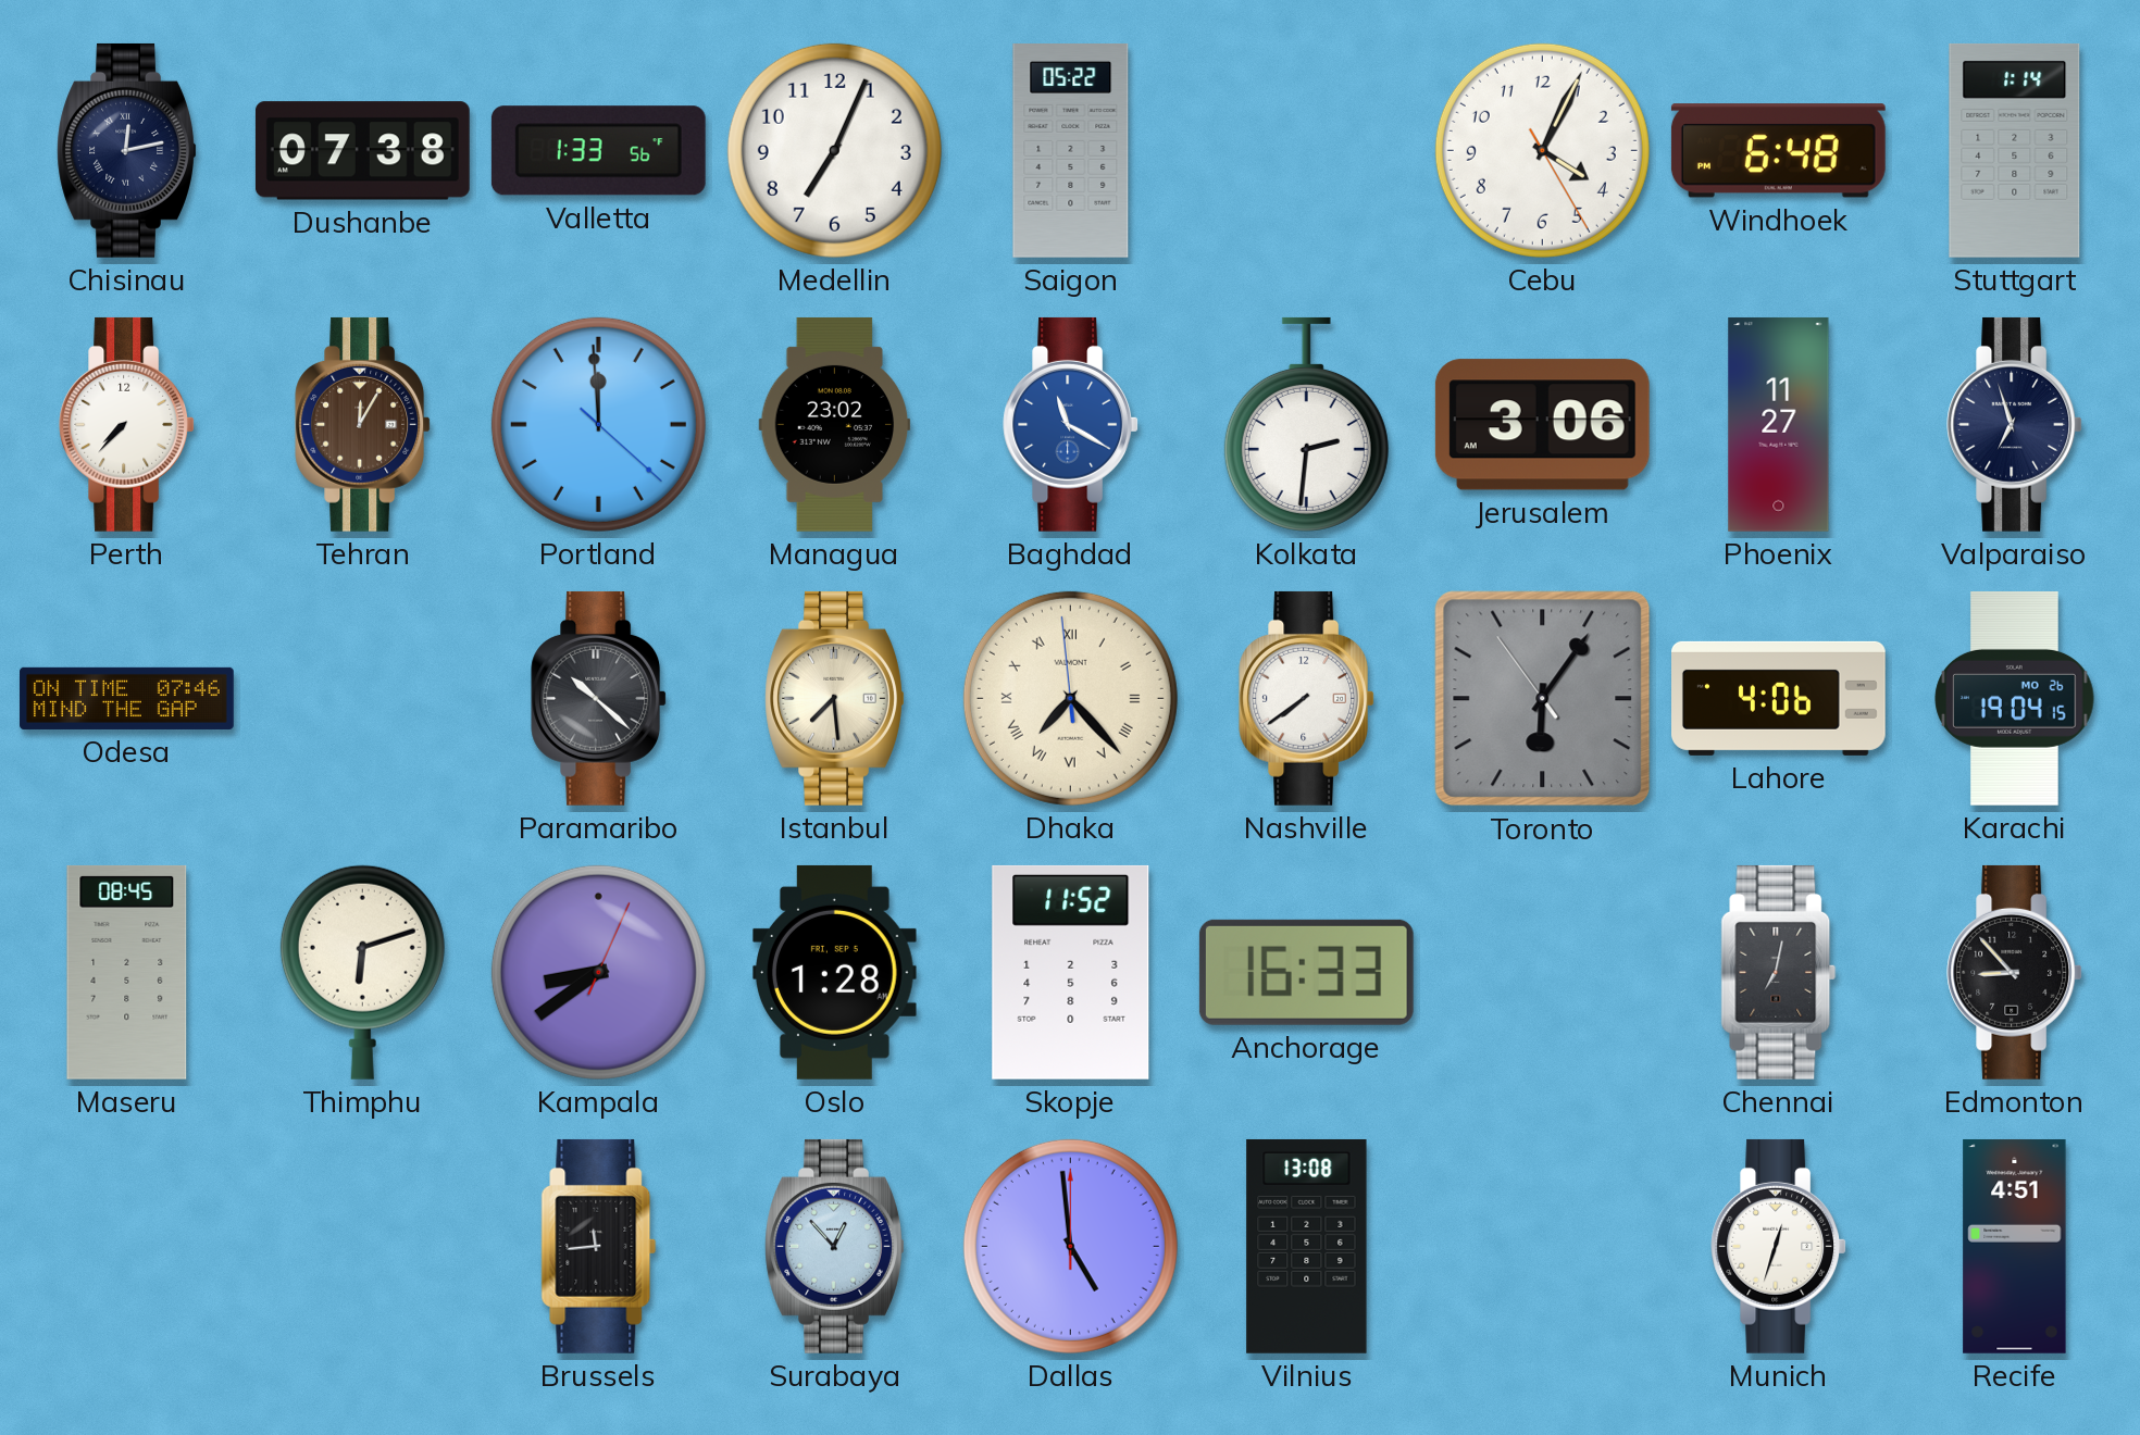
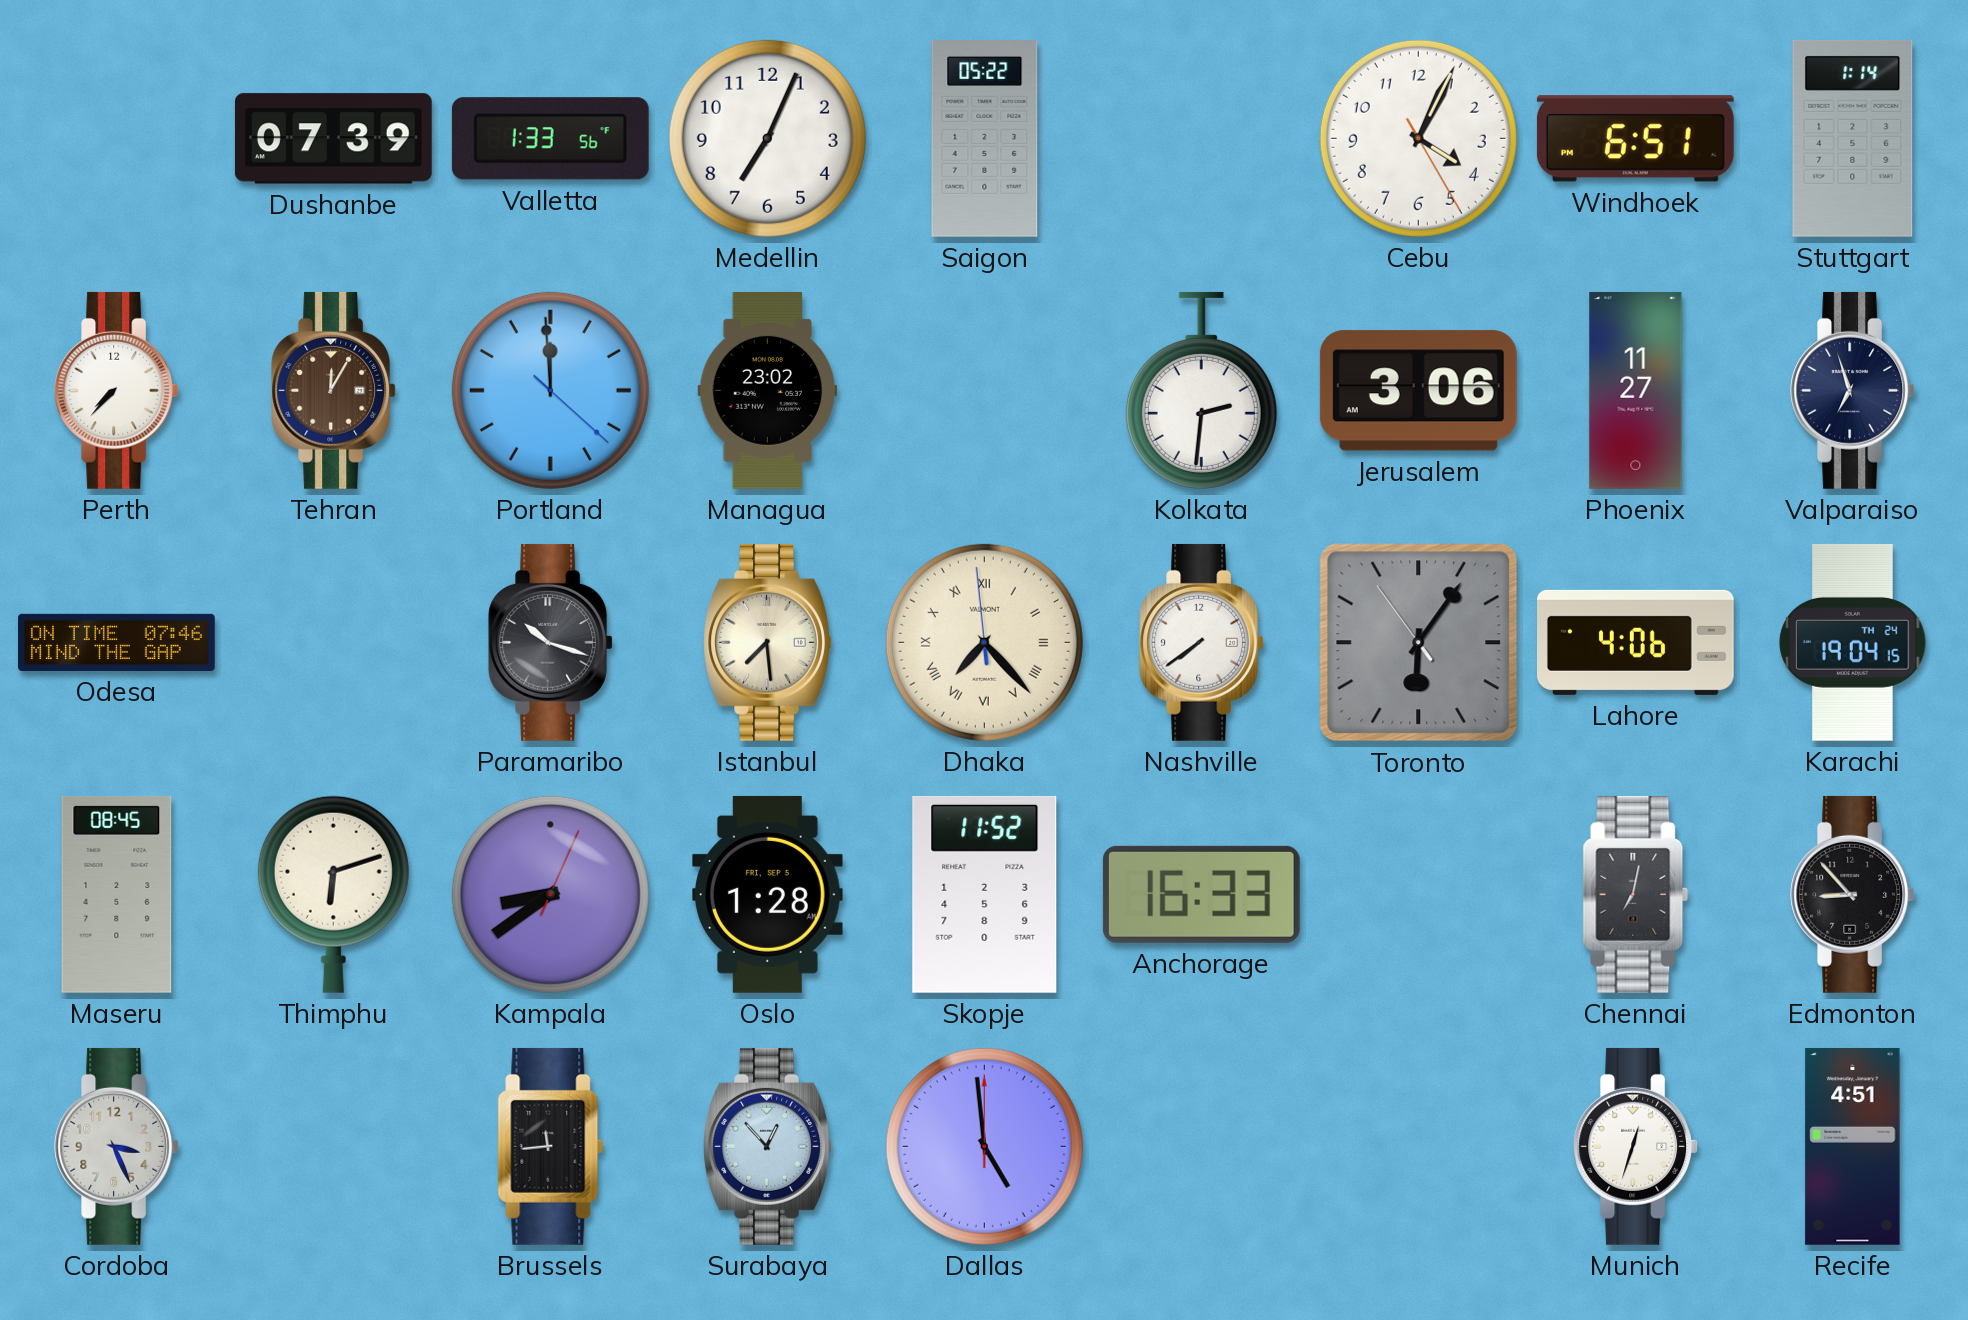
Chisinau: 12:13 -> none (127, 150)
Dushanbe: 07:38 -> 07:39 (333, 139)
Windhoek: 6:48 -> 6:51 (1635, 139)
Baghdad: 11:20 -> none (1071, 424)
Paramaribo: 10:22 -> 10:18 (551, 642)
Karachi date: MO 26 -> TH 24 (1853, 642)
Cordoba: none -> 3:26 (117, 1146)
Vilnius: 13:08 -> none (1307, 1246)
